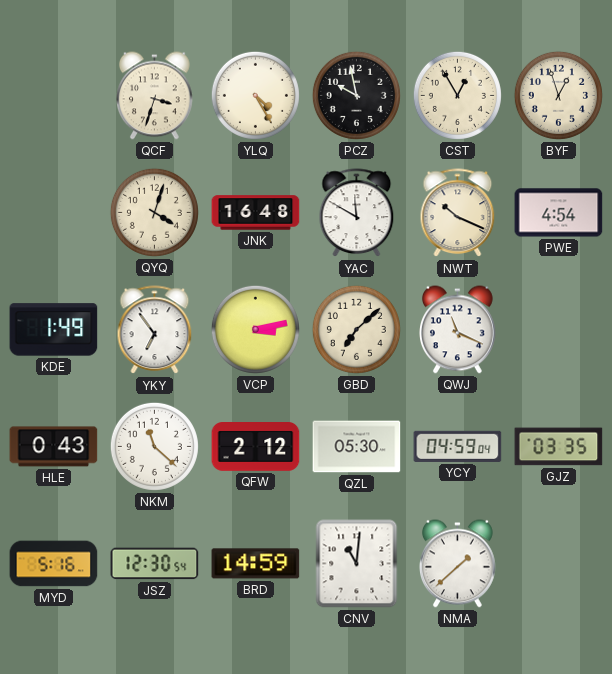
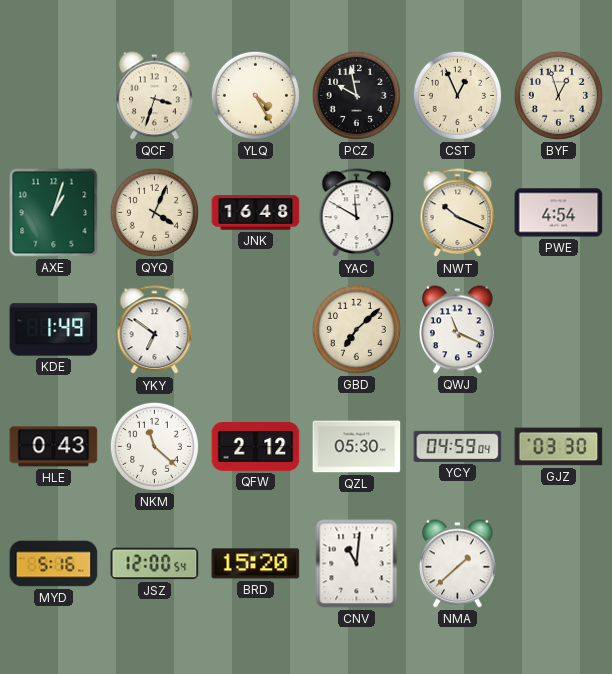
CST: 12:55 -> 12:56 (457, 95)
AXE: none -> 1:03 (54, 213)
QYQ: 4:03 -> 4:04 (154, 212)
YKY: 6:54 -> 6:51 (155, 330)
VCP: 3:13 -> none (255, 329)
GJZ: 03:35 -> 03:30 (559, 447)
JSZ: 12:30 -> 12:00 (155, 564)
BRD: 14:59 -> 15:20 (256, 564)
